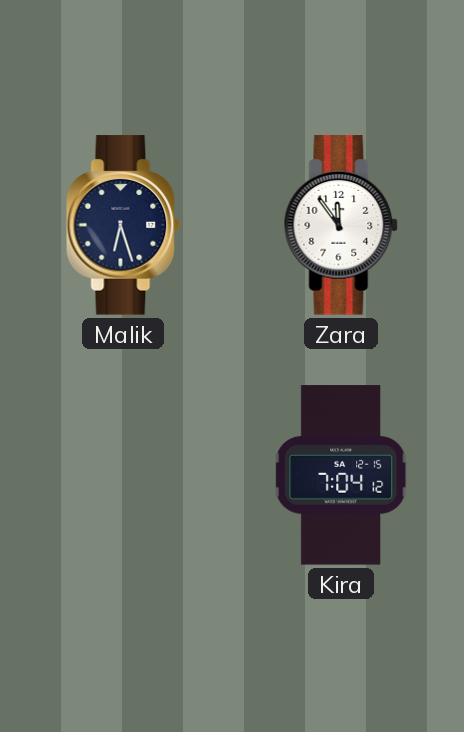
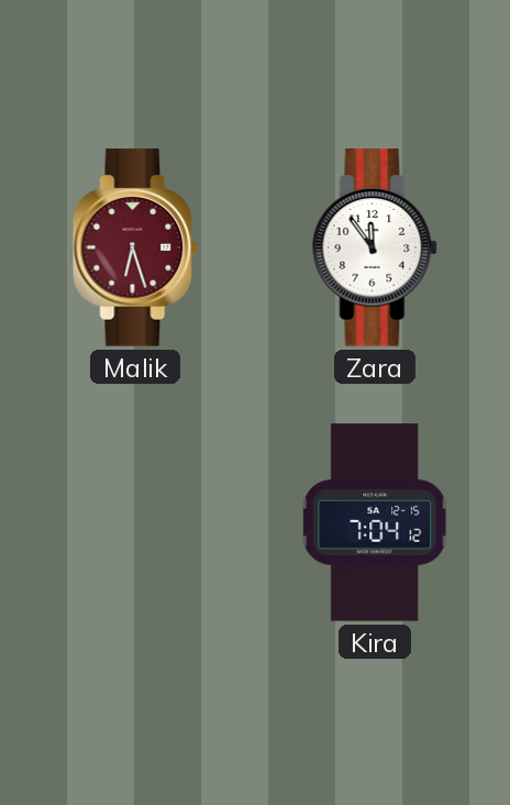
Malik dial: navy -> burgundy (135, 247)
